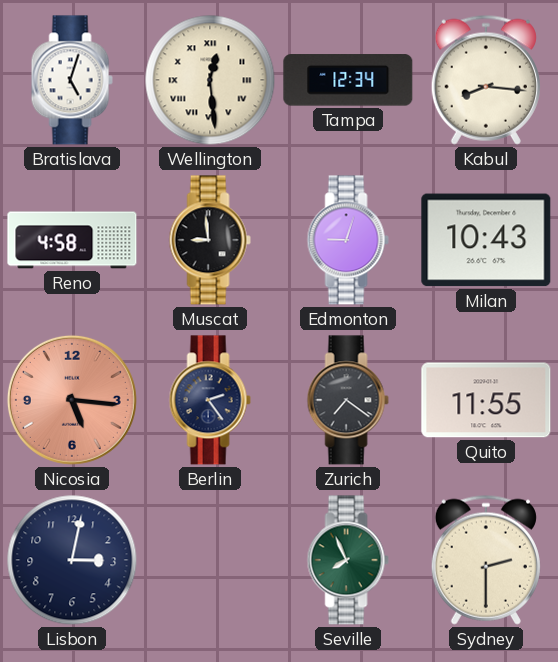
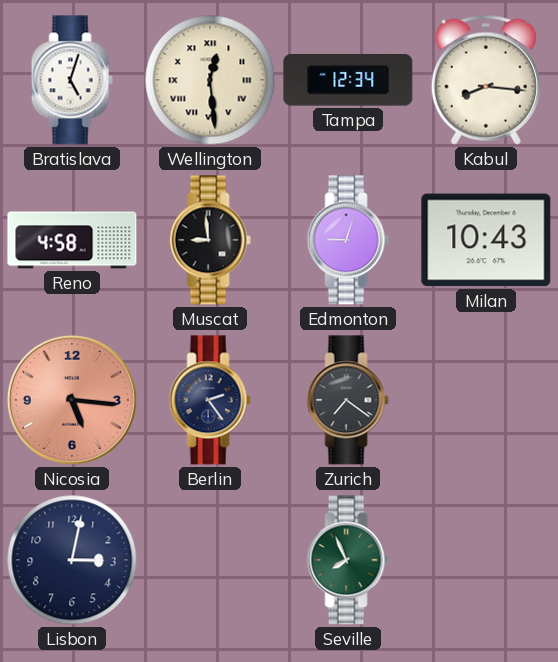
Quito: 11:55 -> none (486, 400)
Sydney: 2:30 -> none (486, 560)
